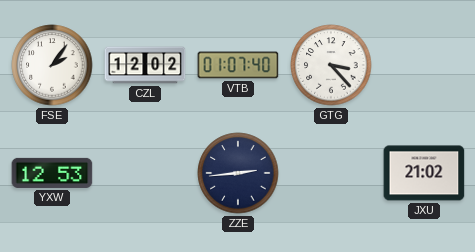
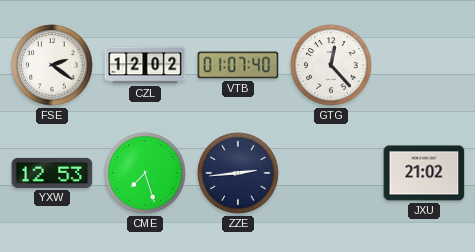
FSE: 2:06 -> 2:21 (52, 65)
GTG: 3:23 -> 12:23 (331, 65)
CME: none -> 7:27 (145, 173)
